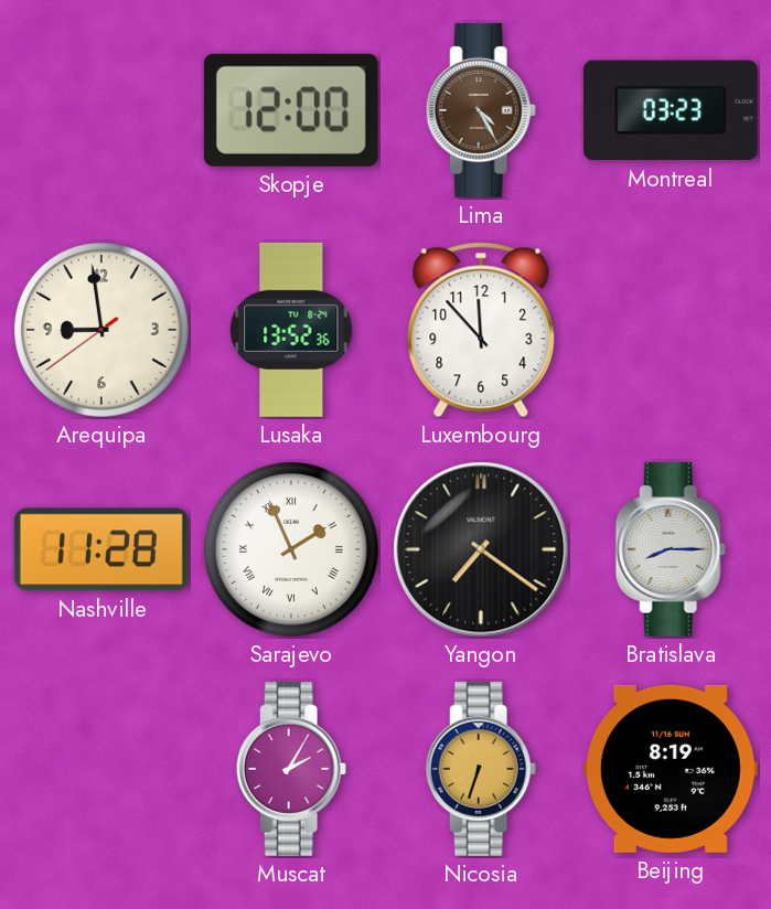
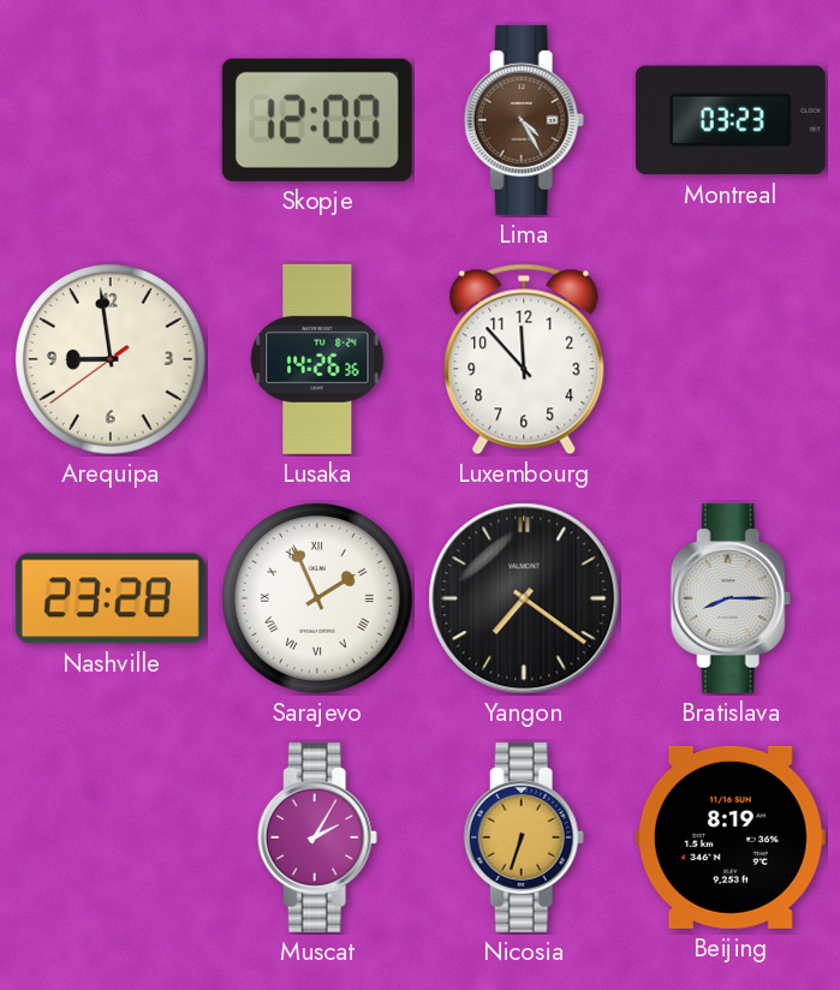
Lusaka: 13:52 -> 14:26 (317, 359)
Nashville: 11:28 -> 23:28 (111, 598)
